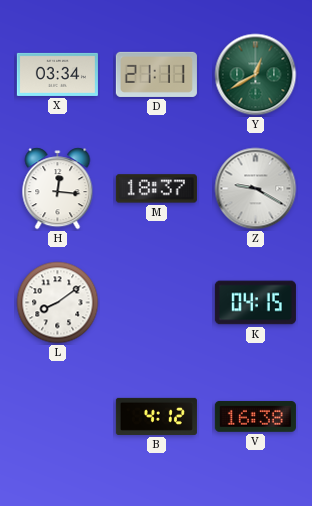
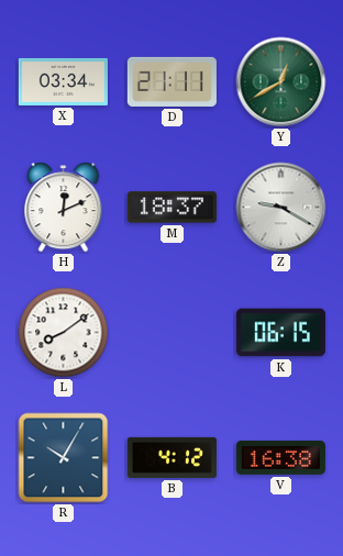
H: 12:16 -> 12:11 (64, 208)
K: 04:15 -> 06:15 (280, 333)
R: none -> 10:05 (64, 458)
